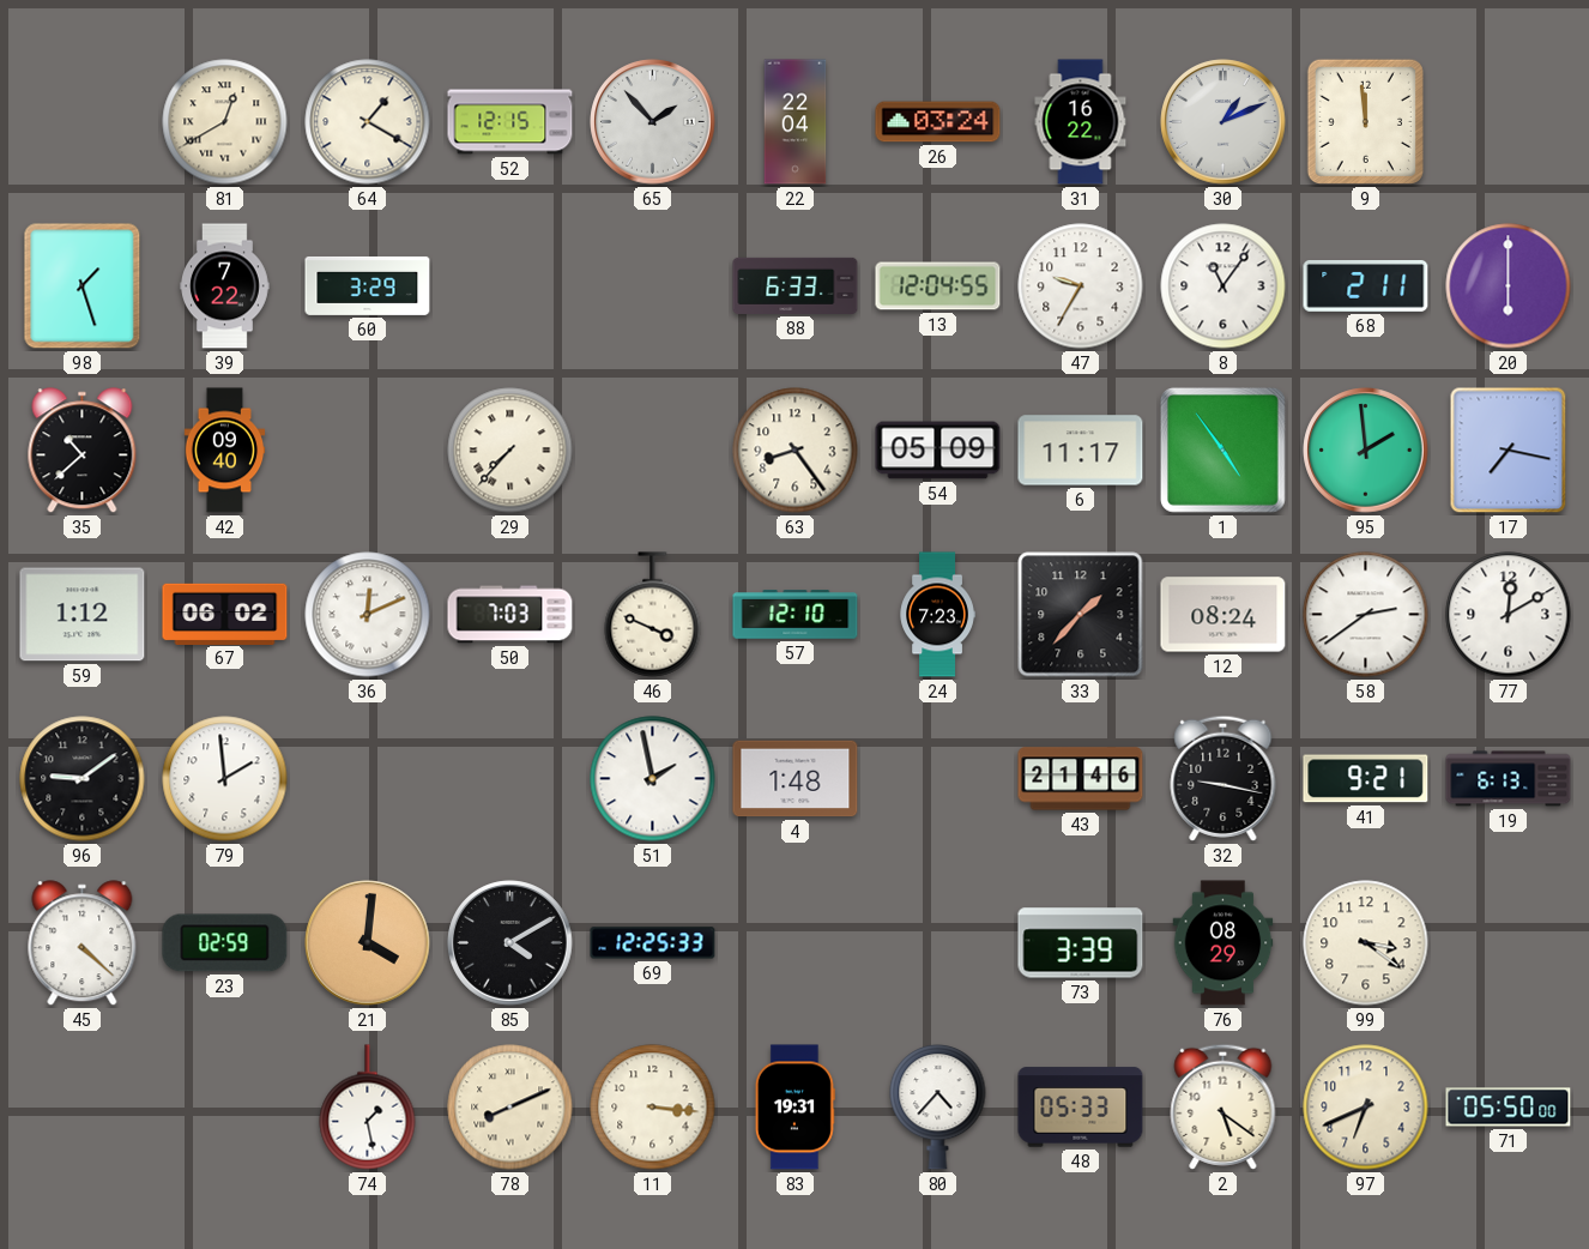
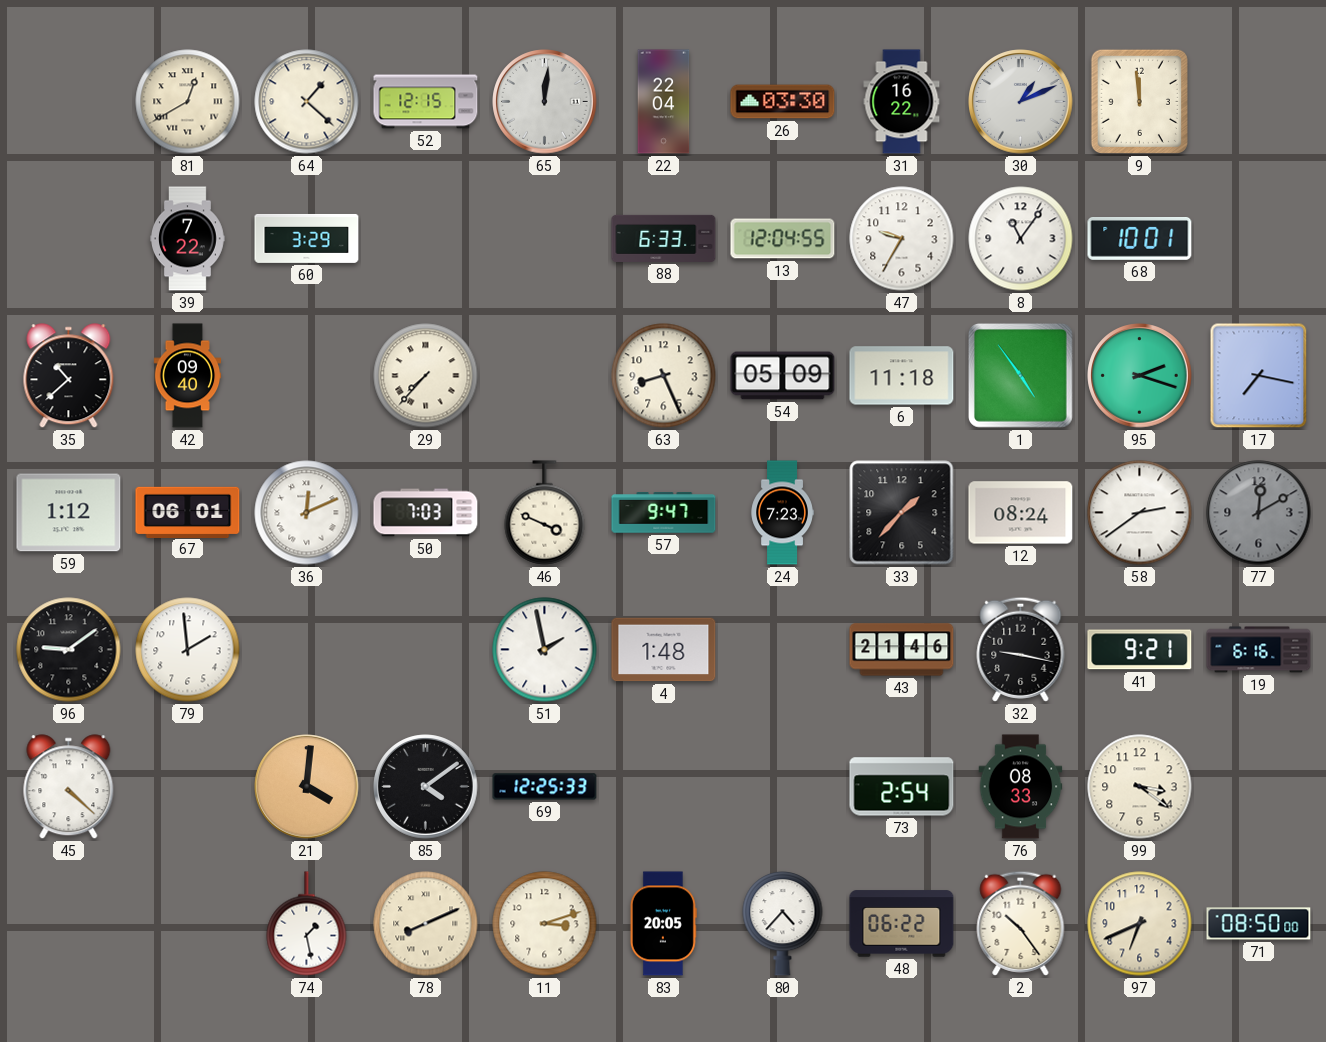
64: 1:20 -> 1:22 (307, 102)
65: 1:53 -> 12:01 (545, 102)
26: 03:24 -> 03:30 (783, 102)
98: 1:27 -> none (83, 286)
68: 2:11 -> 10:01 (1140, 239)
20: 6:00 -> none (1509, 286)
63: 8:24 -> 8:26 (664, 376)
6: 11:17 -> 11:18 (902, 376)
95: 1:59 -> 2:18 (1140, 376)
67: 06:02 -> 06:01 (188, 512)
57: 12:10 -> 9:47 (664, 513)
77 dial: white -> grey (1259, 513)
19: 6:13 -> 6:16 (1259, 650)
23: 02:59 -> none (225, 943)
85: 4:10 -> 4:09 (426, 787)
73: 3:39 -> 2:54 (902, 787)
76: 08:29 -> 08:33 (1021, 787)
11: 3:16 -> 3:12 (545, 924)
83: 19:31 -> 20:05 (663, 924)
48: 05:33 -> 06:22 (902, 924)
2: 5:21 -> 10:24 (1021, 923)
71: 05:50 -> 08:50 (1259, 924)
